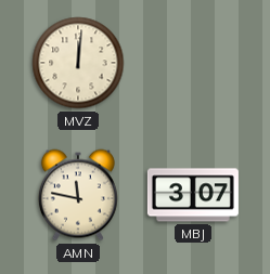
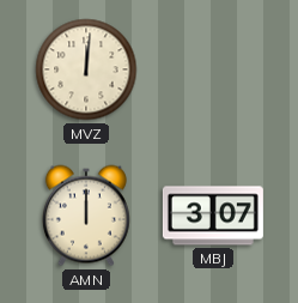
AMN: 11:47 -> 12:00 (86, 216)
